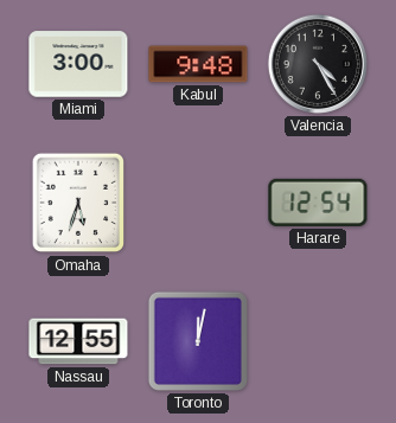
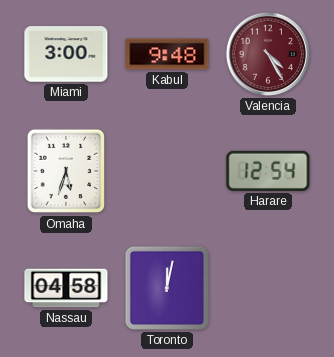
Valencia dial: black -> burgundy (268, 54)
Nassau: 12:55 -> 04:58 (66, 288)
